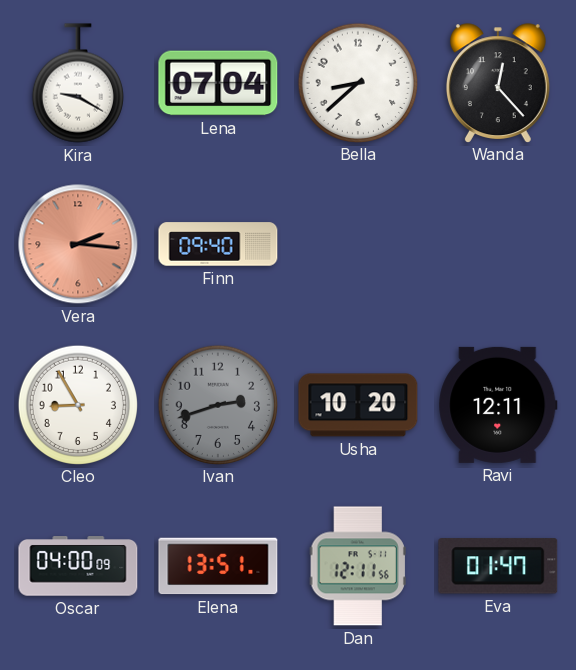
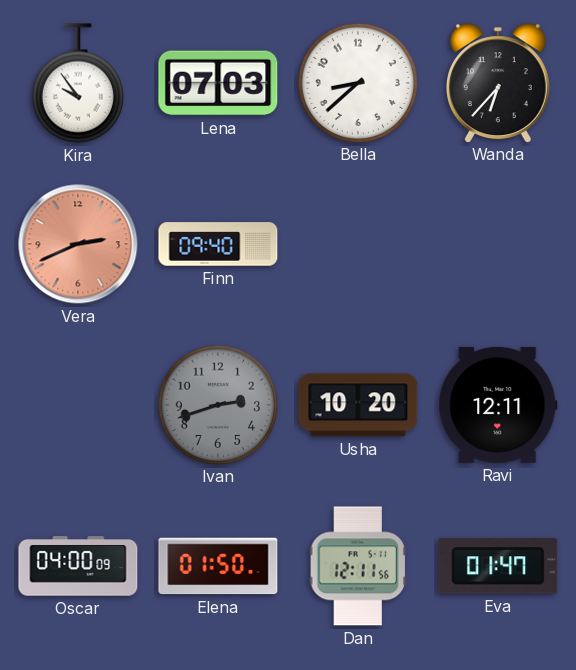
Kira: 9:20 -> 9:54 (78, 83)
Lena: 07:04 -> 07:03 (218, 83)
Wanda: 12:23 -> 6:37 (498, 83)
Vera: 2:16 -> 2:41 (78, 244)
Cleo: 8:55 -> none (77, 404)
Elena: 13:51 -> 01:50 (218, 566)
